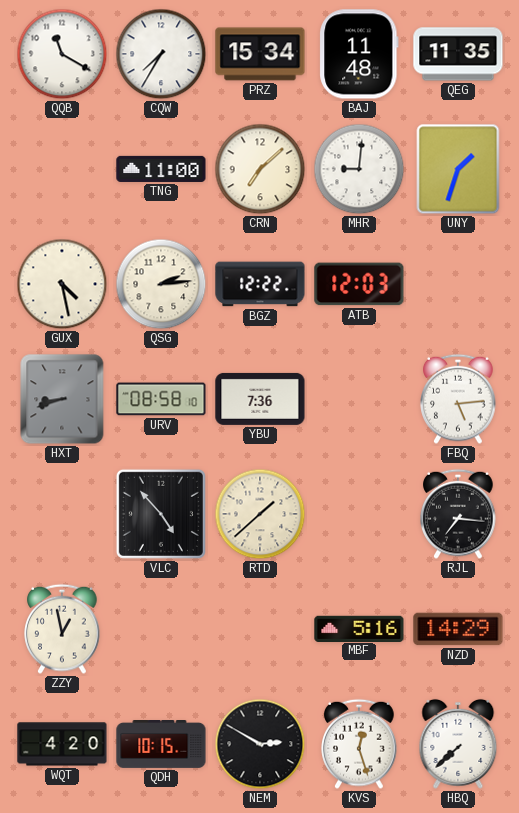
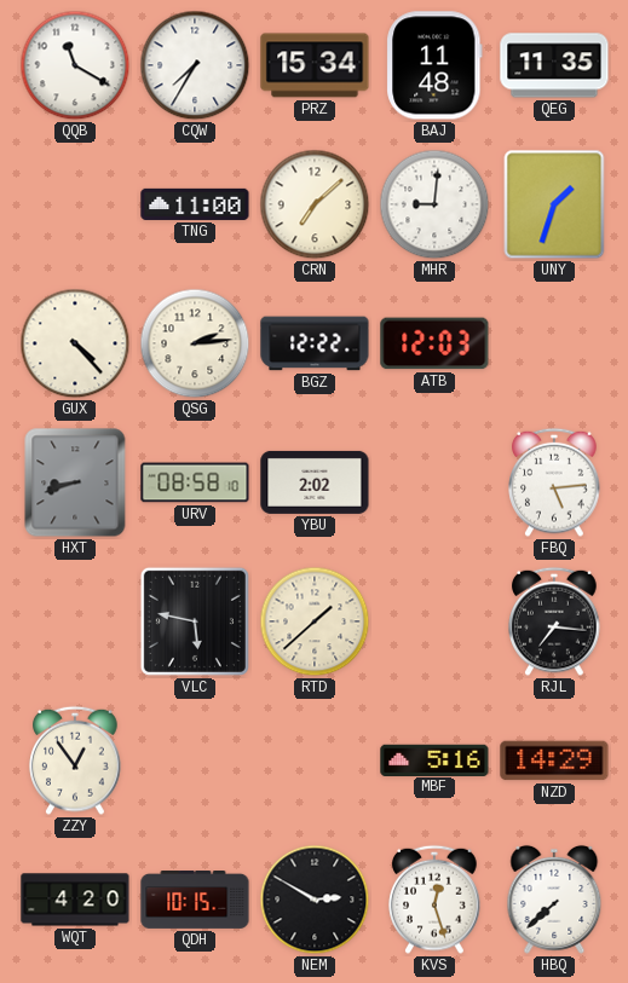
GUX: 4:28 -> 4:23 (75, 343)
YBU: 7:36 -> 2:02 (315, 482)
VLC: 4:53 -> 5:47 (195, 621)
ZZY: 12:58 -> 12:54 (75, 761)
